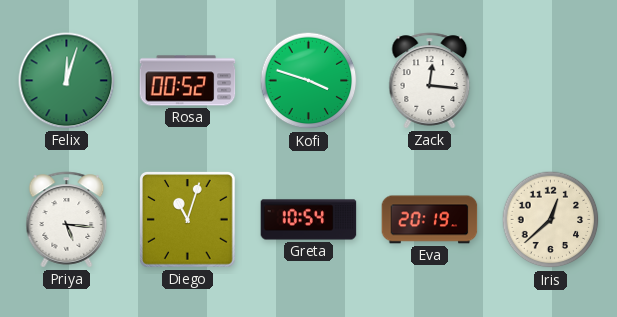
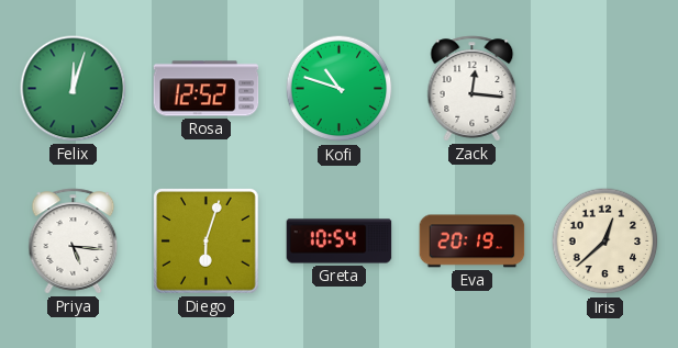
Rosa: 00:52 -> 12:52 (207, 89)
Kofi: 3:48 -> 10:48 (340, 89)
Diego: 11:03 -> 6:03 (207, 242)
